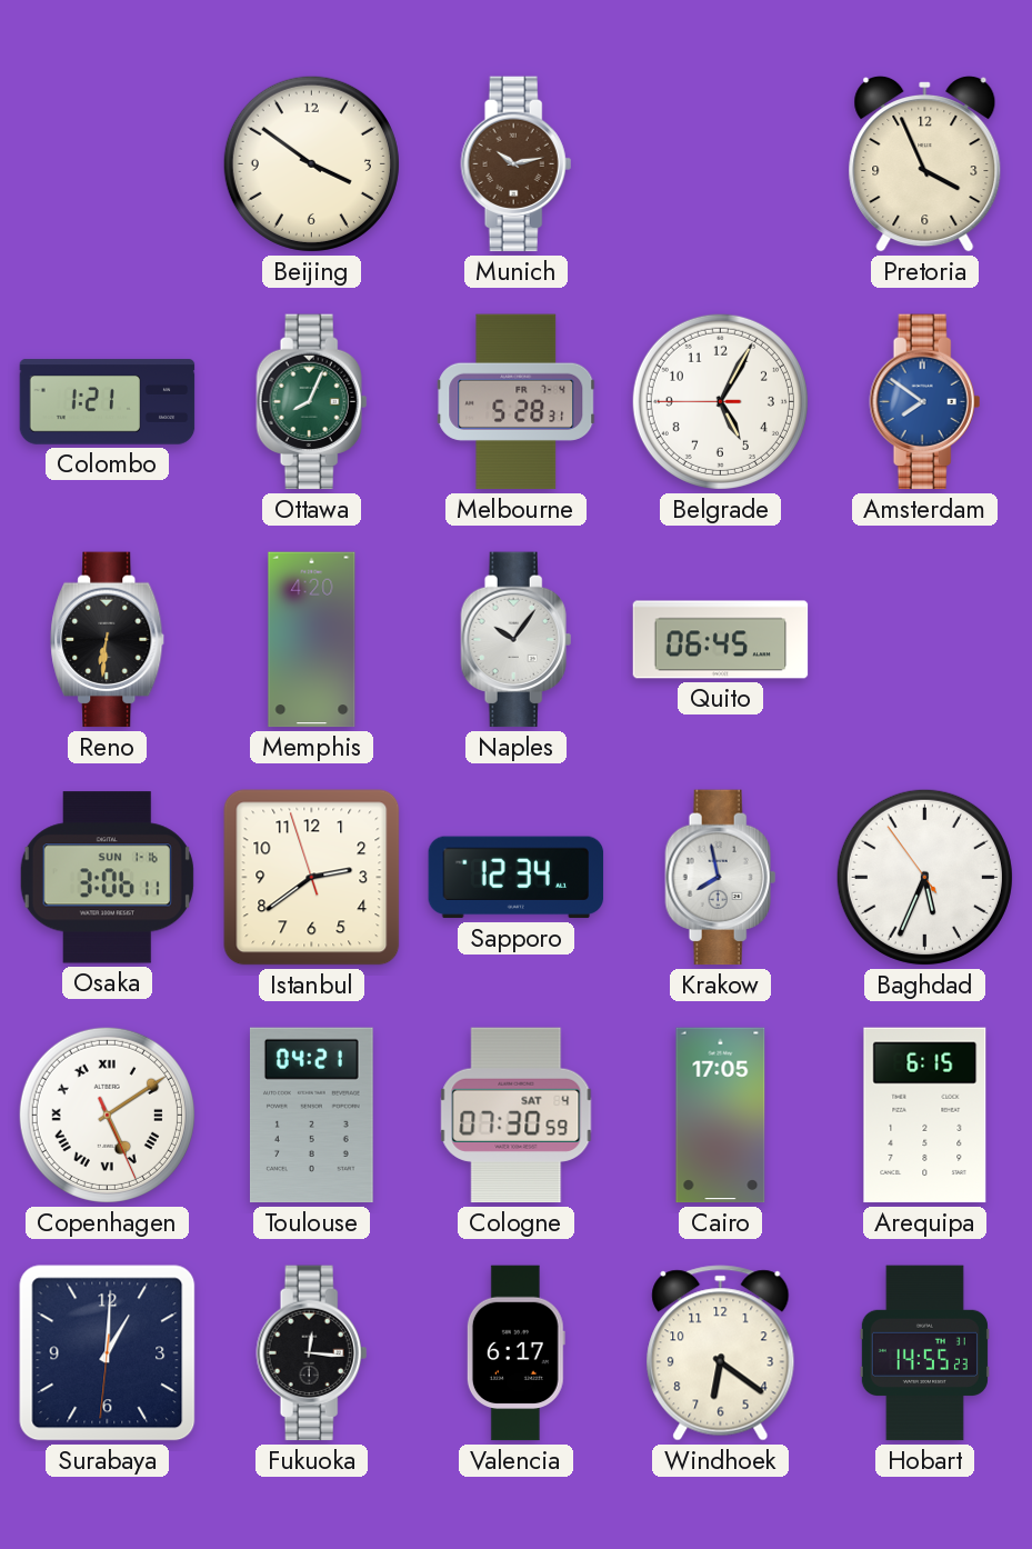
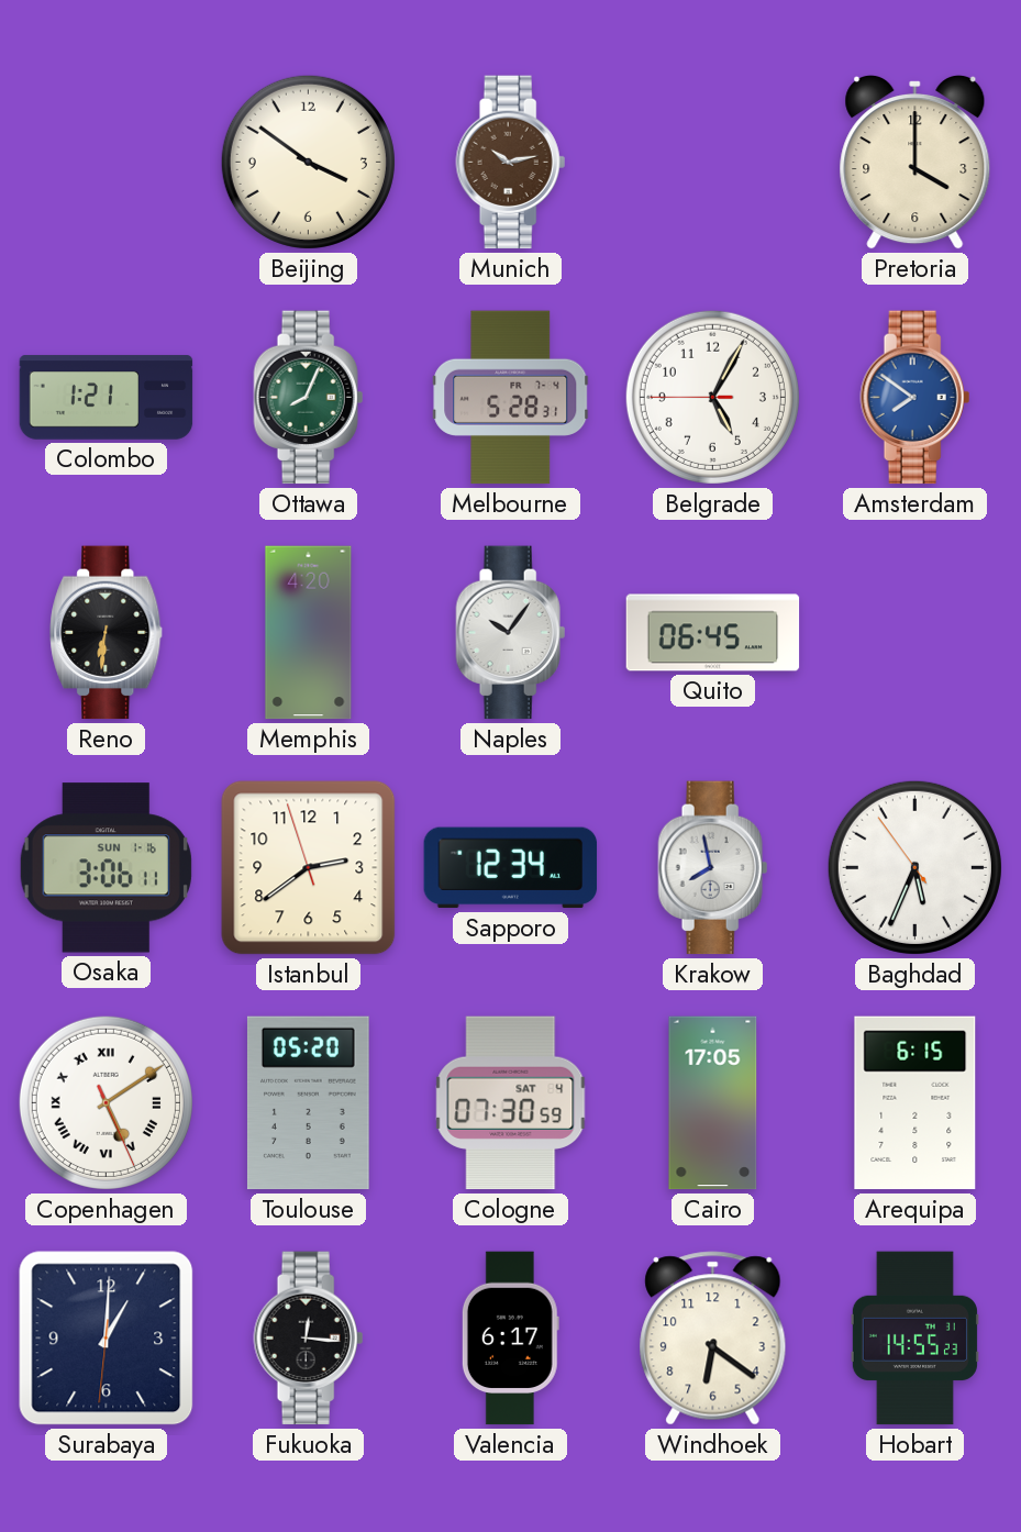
Pretoria: 3:56 -> 4:00 (915, 163)
Toulouse: 04:21 -> 05:20 (309, 1103)
